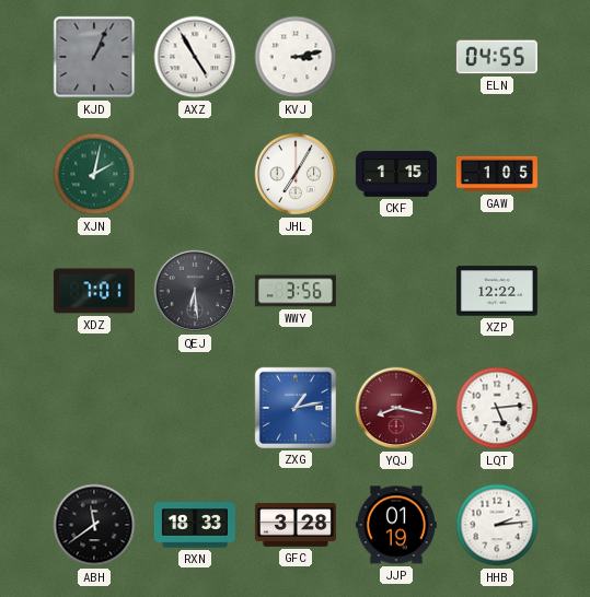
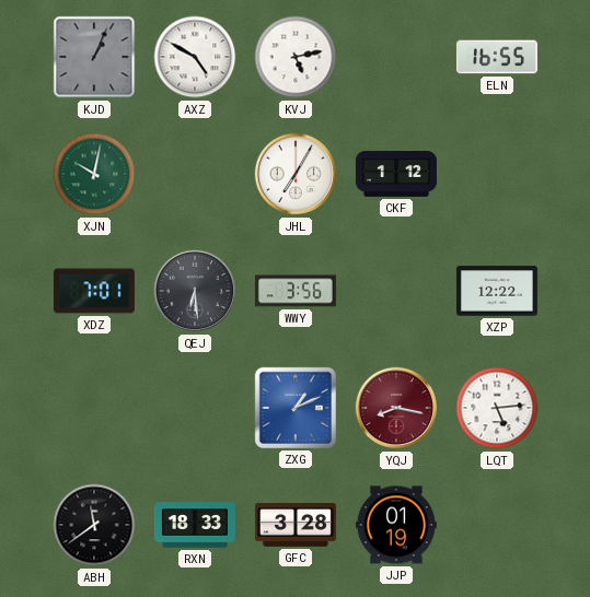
AXZ: 4:55 -> 4:50 (195, 57)
KVJ: 3:13 -> 5:13 (296, 57)
ELN: 04:55 -> 16:55 (497, 57)
XJN: 2:02 -> 10:02 (94, 174)
CKF: 1:15 -> 1:12 (396, 174)
GAW: 1:05 -> none (497, 174)
ZXG: 1:13 -> 1:11 (296, 408)
HHB: 2:14 -> none (497, 525)
